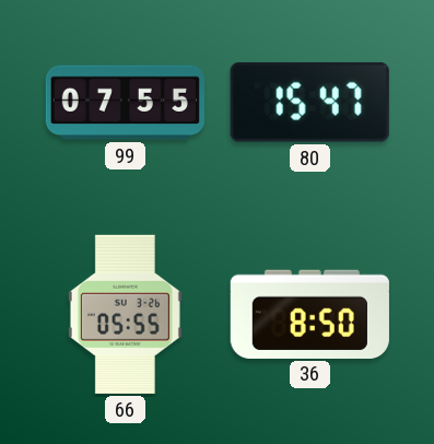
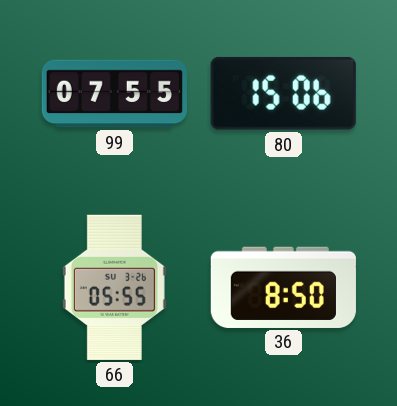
80: 15:47 -> 15:06 (283, 93)
